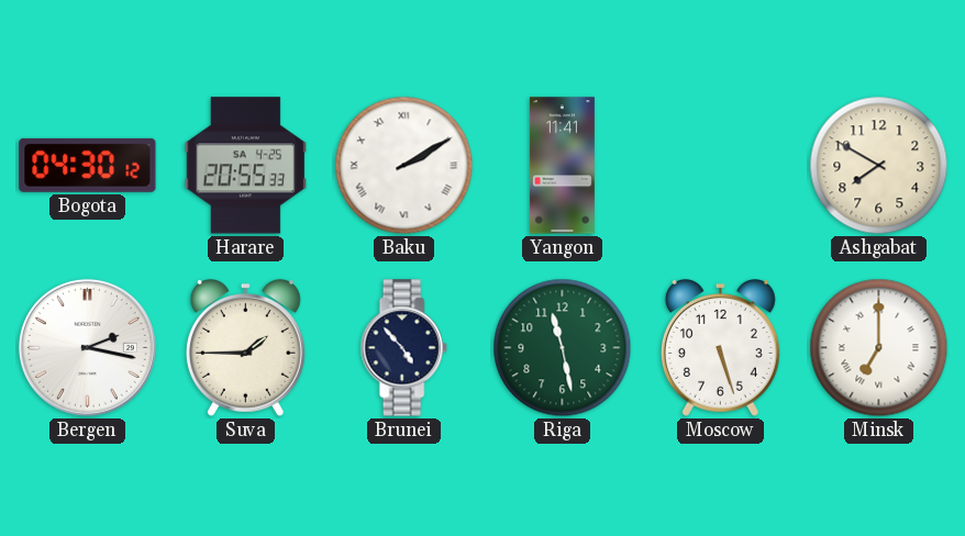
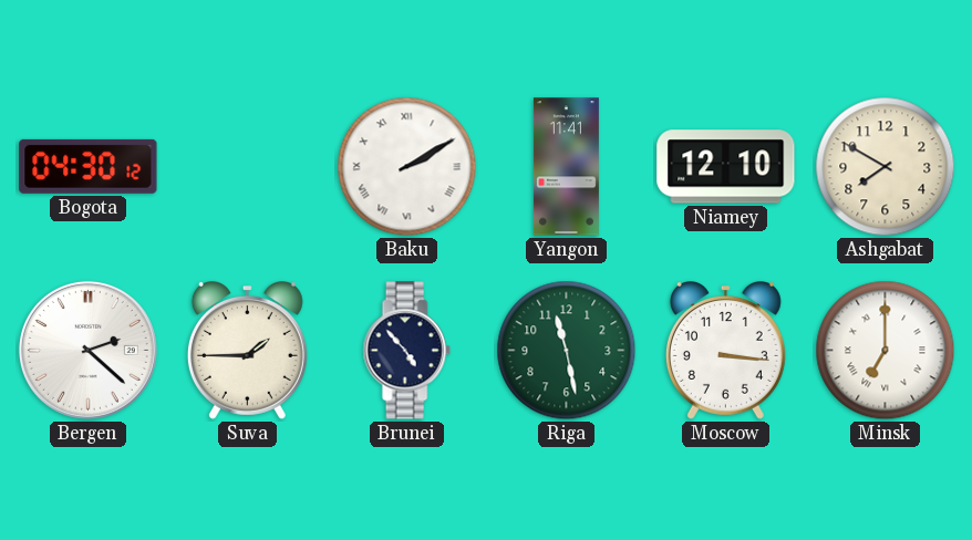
Harare: 20:55 -> none (246, 166)
Niamey: none -> 12:10 (726, 167)
Bergen: 2:17 -> 2:22 (87, 350)
Moscow: 5:27 -> 3:16 (725, 351)
